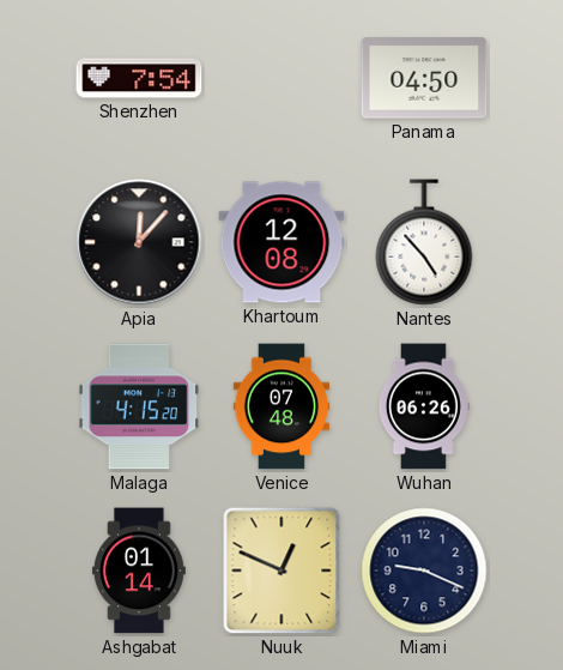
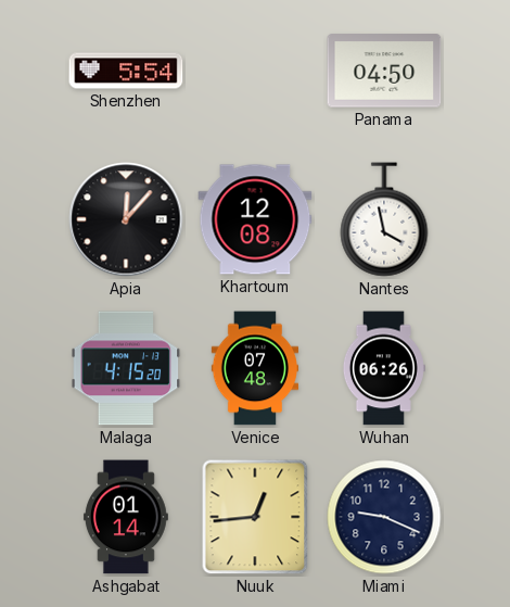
Shenzhen: 7:54 -> 5:54 (126, 71)
Nantes: 4:53 -> 3:58 (384, 219)
Nuuk: 12:49 -> 12:44 (255, 517)
